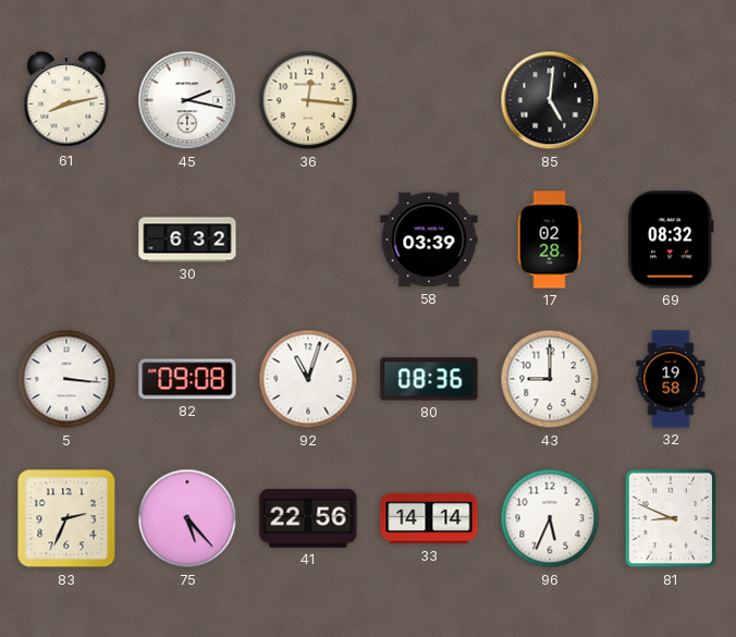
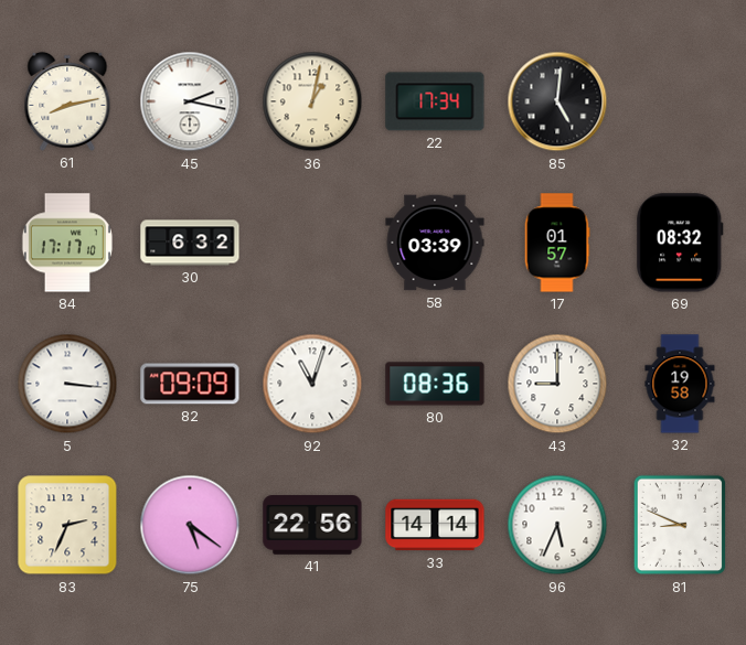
36: 12:16 -> 1:02 (312, 101)
22: none -> 17:34 (435, 101)
84: none -> 17:17 (67, 243)
17: 02:28 -> 01:57 (557, 243)
82: 09:08 -> 09:09 (190, 384)
75: 5:23 -> 5:21 (190, 525)
